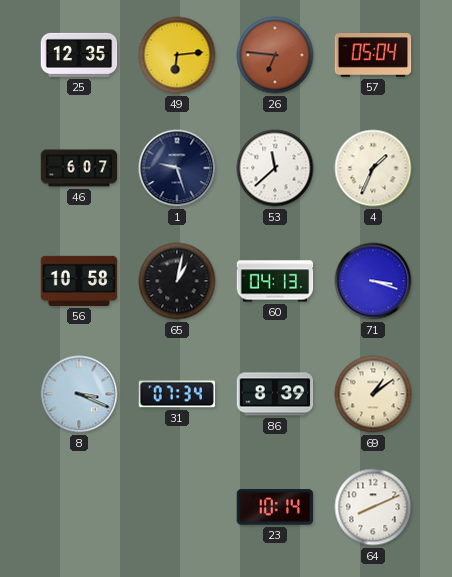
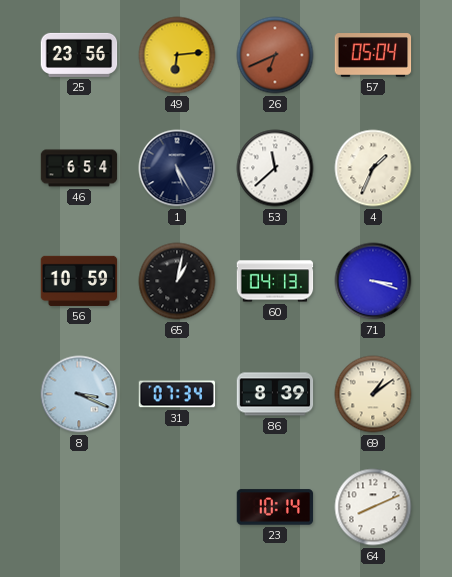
25: 12:35 -> 23:56 (79, 55)
26: 6:46 -> 6:41 (275, 55)
46: 6:07 -> 6:54 (79, 168)
1: 9:27 -> 5:25 (177, 168)
56: 10:58 -> 10:59 (79, 281)
